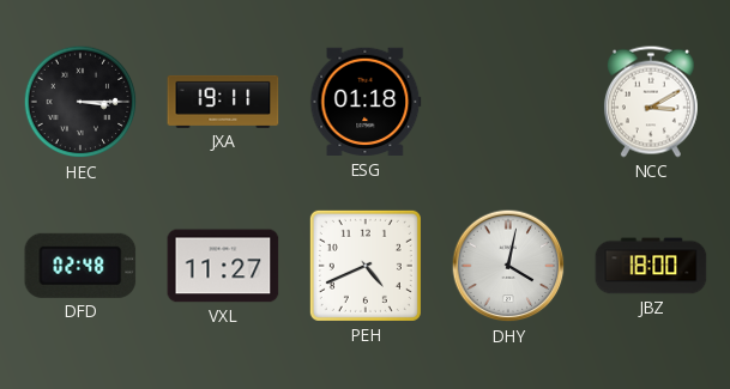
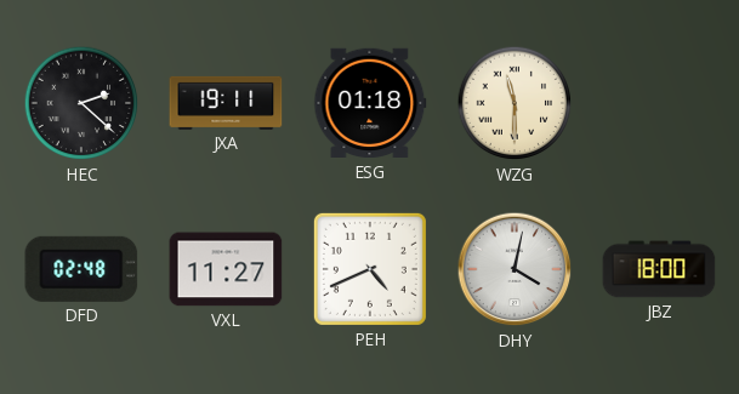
HEC: 3:15 -> 2:22 (81, 103)
WZG: none -> 11:30 (515, 103)
NCC: 3:10 -> none (651, 102)
